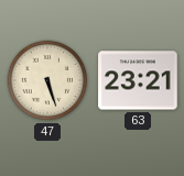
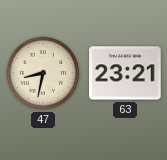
47: 5:27 -> 8:32 (43, 73)
